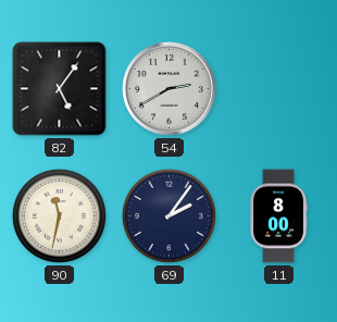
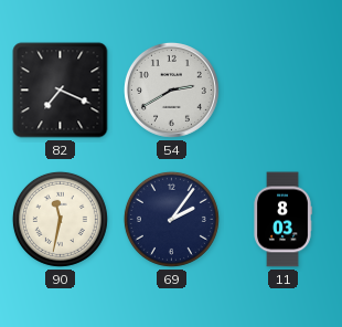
82: 5:06 -> 7:19 (61, 91)
11: 8:00 -> 8:03 (282, 220)
